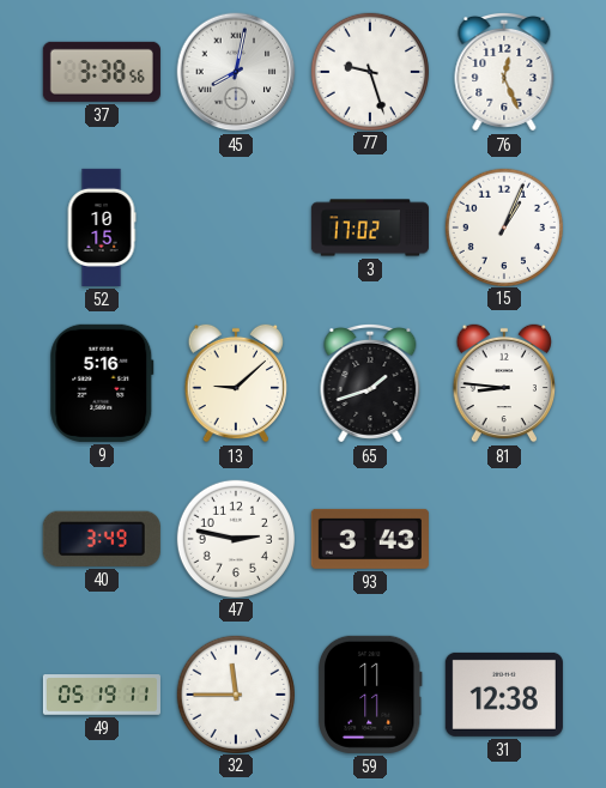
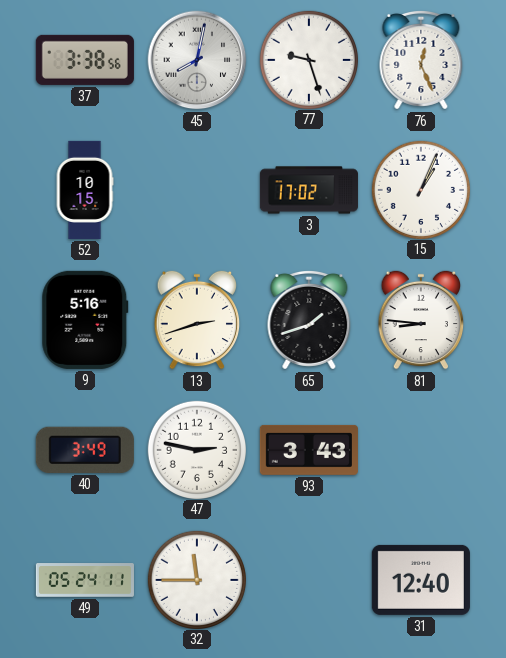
13: 9:08 -> 2:42 (197, 320)
49: 05:19 -> 05:24 (85, 580)
59: 11:11 -> none (370, 695)
31: 12:38 -> 12:40 (421, 580)
